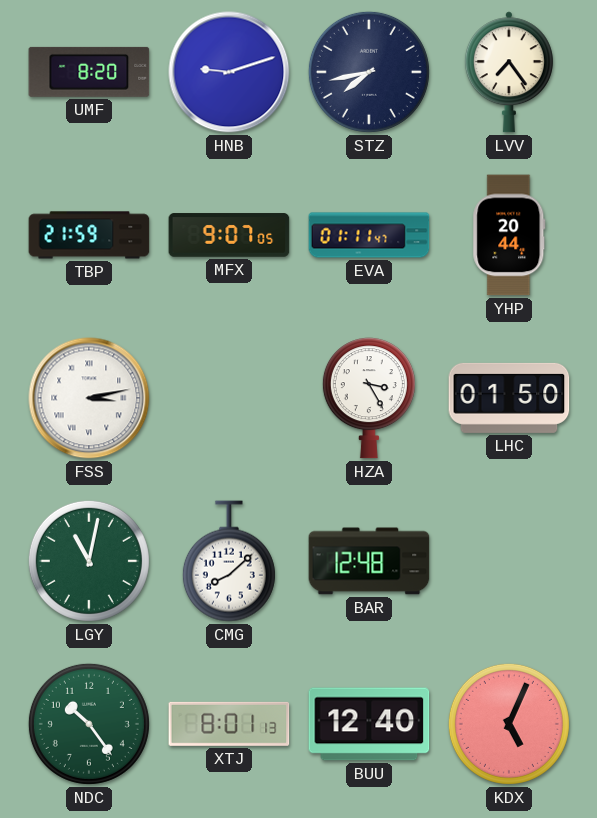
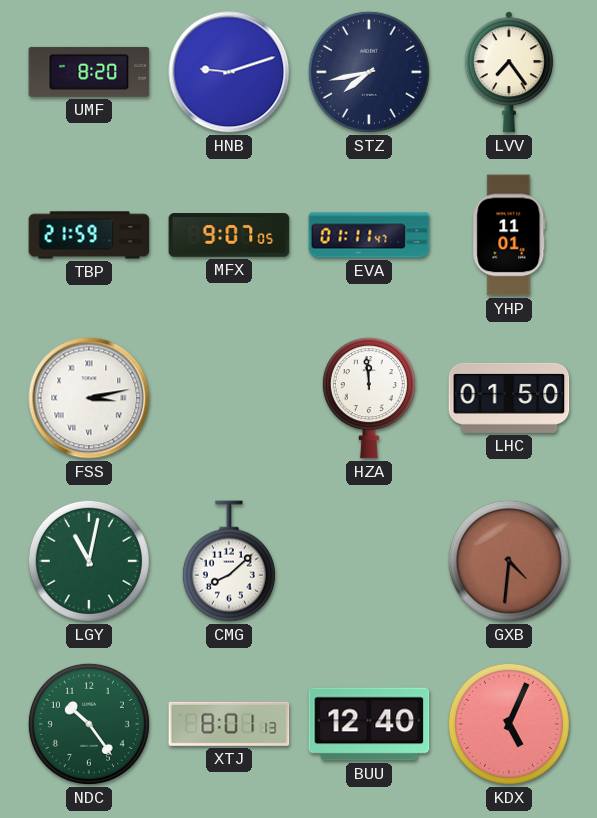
YHP: 20:44 -> 11:01 (509, 235)
HZA: 3:25 -> 11:59 (369, 398)
BAR: 12:48 -> none (369, 561)
GXB: none -> 4:31 (509, 561)
